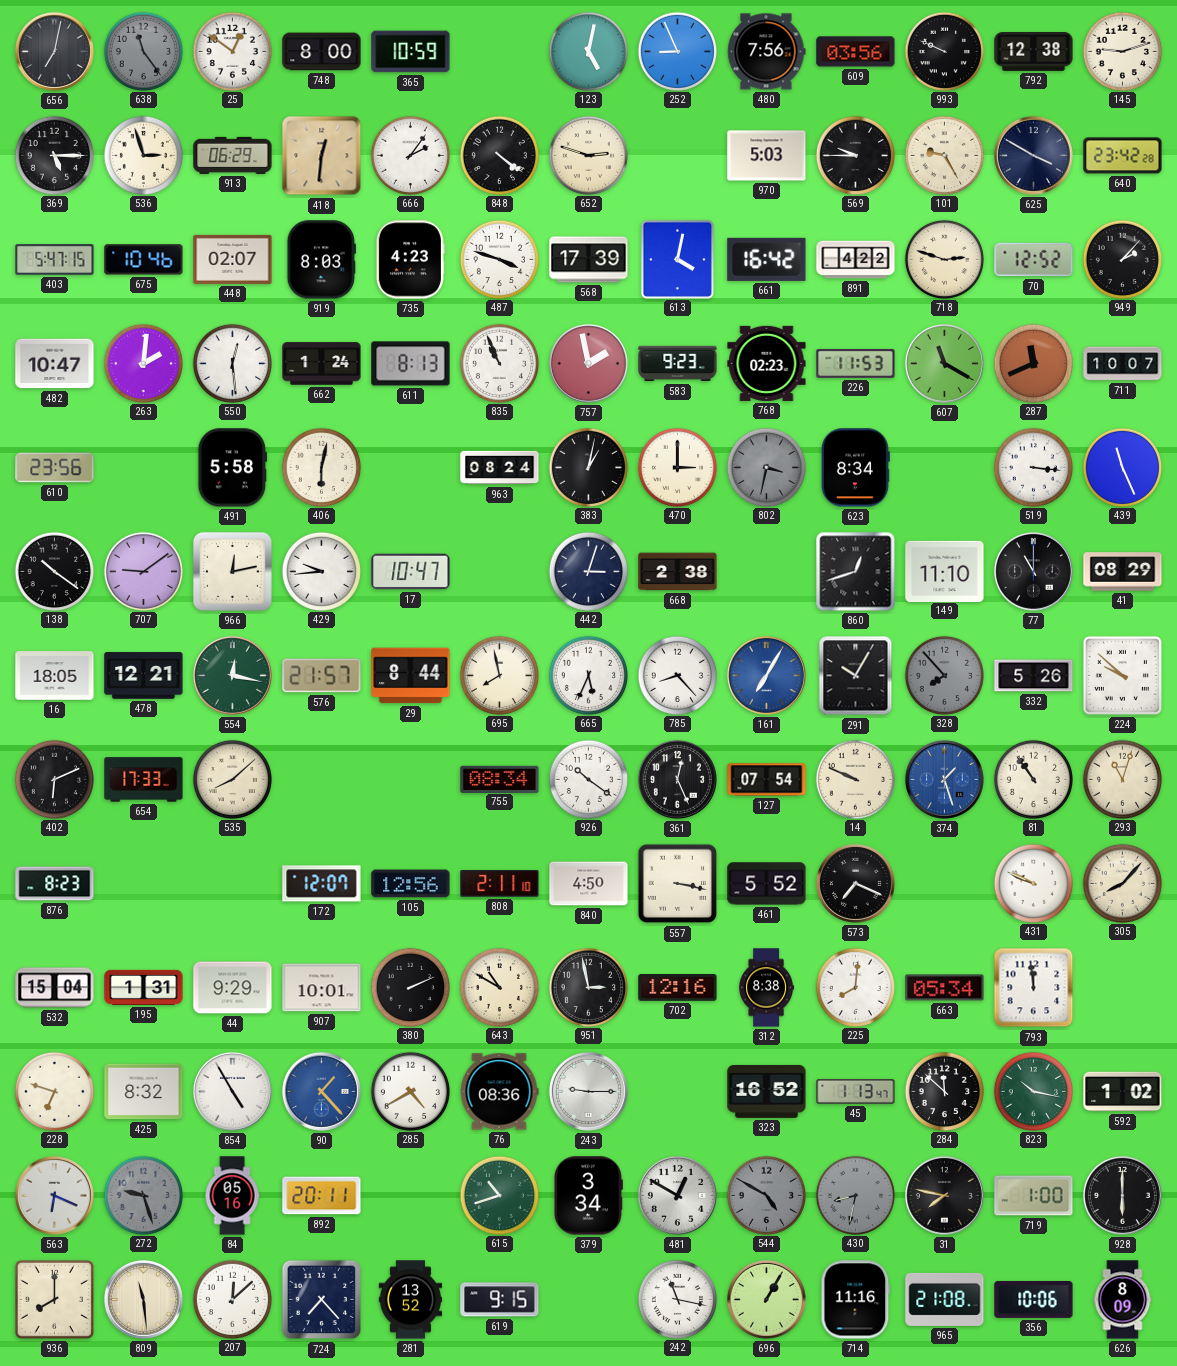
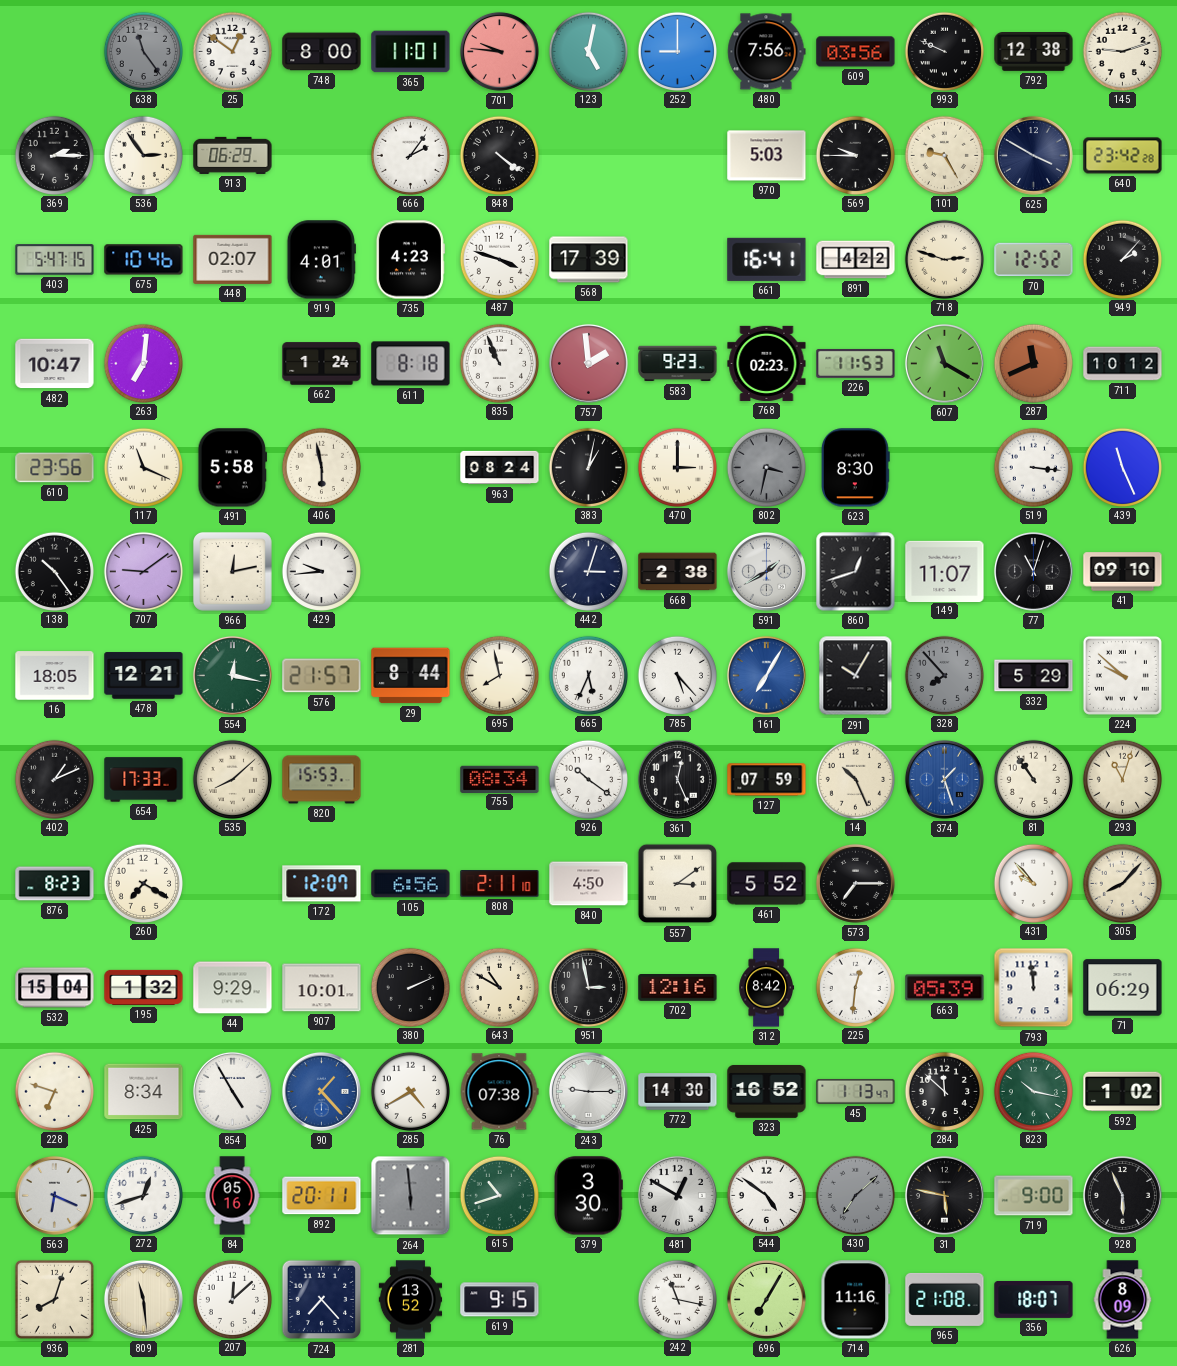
656: 7:02 -> none (54, 51)
365: 10:59 -> 11:01 (411, 52)
701: none -> 9:46 (499, 51)
252: 8:56 -> 9:00 (677, 51)
369: 5:15 -> 2:15 (54, 155)
536: 2:57 -> 2:54 (143, 155)
418: 12:31 -> none (322, 156)
652: 2:48 -> none (588, 155)
919: 8:03 -> 4:01 (321, 260)
613: 4:02 -> none (677, 259)
661: 16:42 -> 16:41 (767, 259)
263: 2:01 -> 7:01 (143, 363)
550: 12:29 -> none (232, 363)
611: 8:13 -> 8:18 (411, 364)
757: 1:58 -> 1:59 (588, 363)
711: 10:07 -> 10:12 (1123, 364)
117: none -> 11:19 (143, 467)
406: 6:02 -> 5:58 (321, 467)
623: 8:34 -> 8:30 (855, 468)
138: 10:21 -> 10:24 (54, 571)
17: 10:47 -> none (411, 572)
591: none -> 1:40 (766, 571)
149: 11:10 -> 11:07 (945, 571)
77: 11:00 -> 11:03 (1033, 571)
41: 08:29 -> 09:10 (1123, 572)
785: 8:23 -> 5:23 (677, 675)
332: 5:26 -> 5:29 (1034, 676)
402: 6:11 -> 1:11 (54, 779)
820: none -> 15:53 (322, 780)
127: 07:54 -> 07:59 (767, 780)
14: 9:49 -> 10:26 (855, 779)
260: none -> 7:20 (143, 883)
105: 12:56 -> 6:56 (411, 884)
557: 3:17 -> 3:09 (678, 884)
573: 7:19 -> 7:15 (855, 883)
431: 9:49 -> 9:53 (1033, 883)
195: 1:31 -> 1:32 (144, 987)
312: 8:38 -> 8:42 (767, 988)
225: 8:01 -> 12:31 (855, 987)
663: 05:34 -> 05:39 (945, 988)
71: none -> 06:29 (1123, 988)
425: 8:32 -> 8:34 (144, 1092)
76: 08:36 -> 07:38 (499, 1092)
772: none -> 14:30 (678, 1092)
272: 9:27 -> 12:42 (143, 1195)
272 dial: grey -> white (143, 1195)
264: none -> 5:59 (411, 1196)
379: 3:34 -> 3:30 (588, 1196)
544: 4:50 -> 4:51 (766, 1195)
544 dial: grey -> white (766, 1195)
430: 8:32 -> 7:08 (855, 1195)
31: 7:47 -> 5:47 (944, 1195)
719: 1:00 -> 9:00 (1034, 1196)
928: 6:00 -> 5:56 (1122, 1195)
936: 8:00 -> 8:03 (54, 1299)
696: 1:05 -> 7:05 (766, 1299)
356: 10:06 -> 18:07 (1034, 1299)
